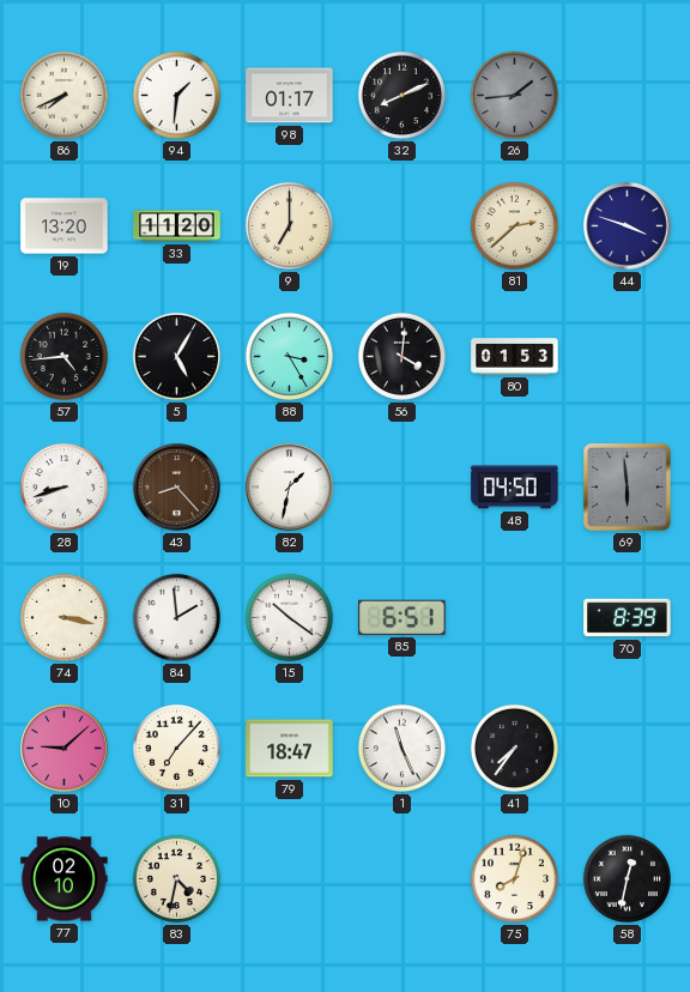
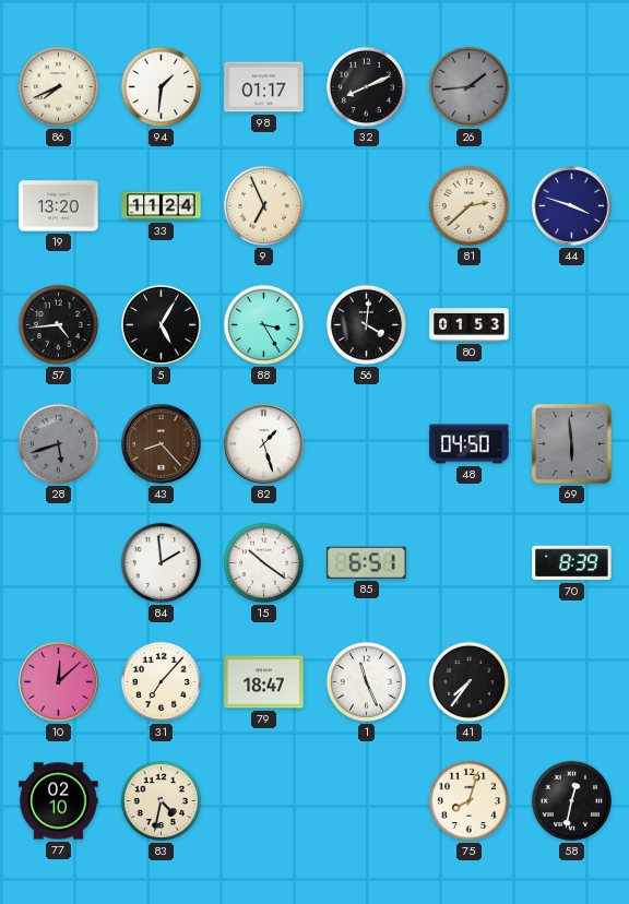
33: 11:20 -> 11:24 (162, 206)
9: 7:00 -> 6:56 (263, 205)
28: 8:42 -> 5:42 (58, 443)
28 dial: white -> grey (58, 443)
82: 1:32 -> 1:27 (264, 444)
74: 3:17 -> none (63, 617)
10: 9:08 -> 12:08 (59, 682)
